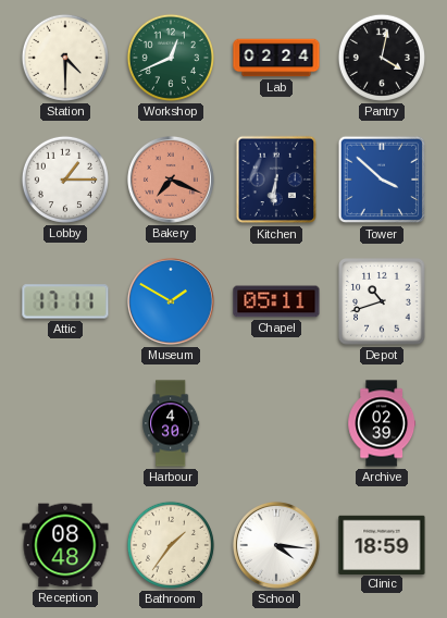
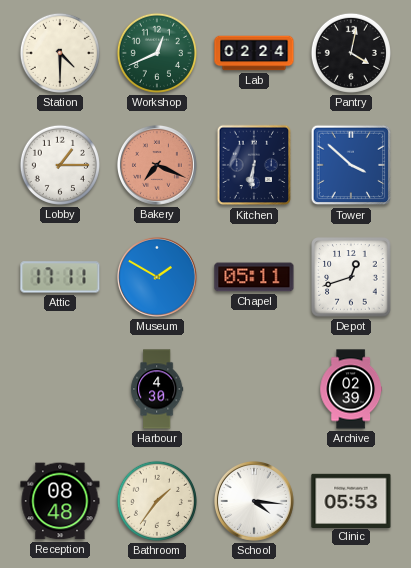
Depot: 10:42 -> 12:42 (351, 277)
Clinic: 18:59 -> 05:53 (351, 500)
